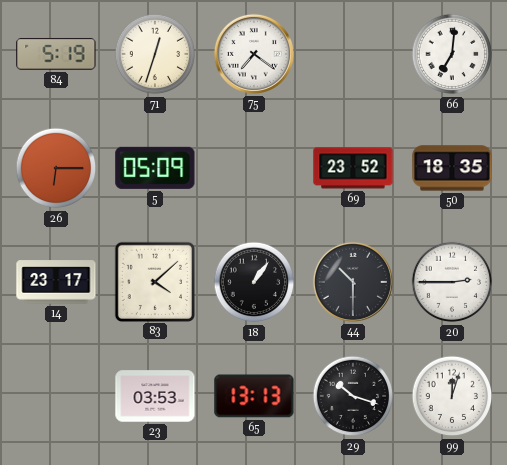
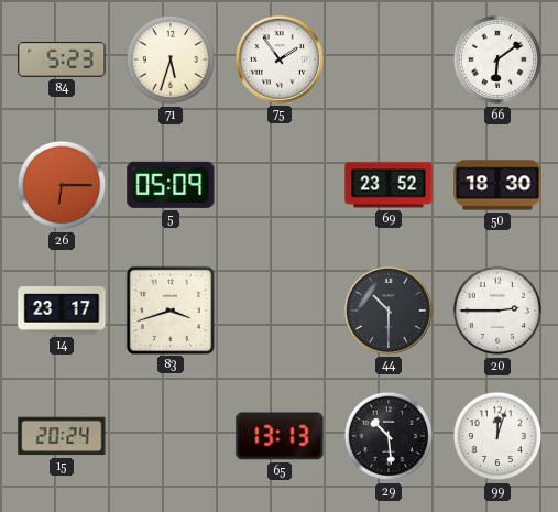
84: 5:19 -> 5:23 (62, 59)
71: 12:33 -> 5:33 (171, 59)
75: 7:21 -> 1:54 (280, 59)
66: 7:01 -> 6:09 (497, 59)
50: 18:35 -> 18:30 (497, 185)
83: 4:08 -> 3:42 (169, 309)
18: 1:06 -> none (254, 282)
15: none -> 20:24 (62, 436)
23: 03:53 -> none (155, 396)
29: 10:18 -> 10:29 (389, 436)
